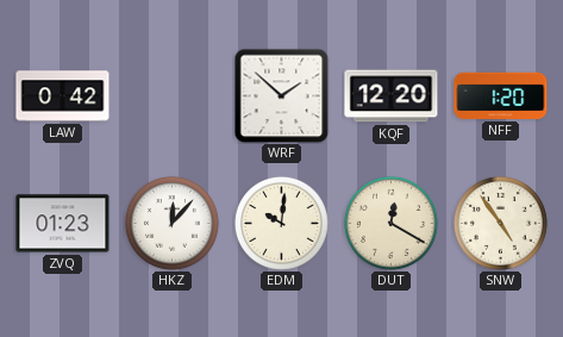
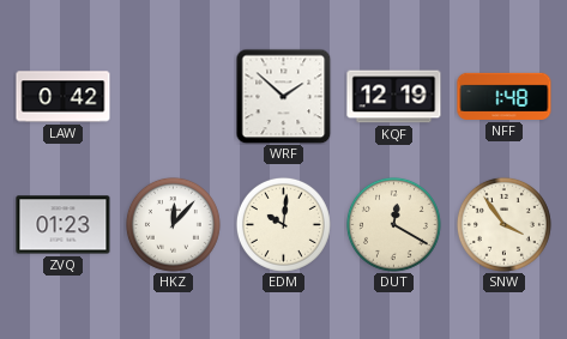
KQF: 12:20 -> 12:19 (394, 97)
NFF: 1:20 -> 1:48 (505, 96)
SNW: 4:54 -> 3:54 (503, 224)
